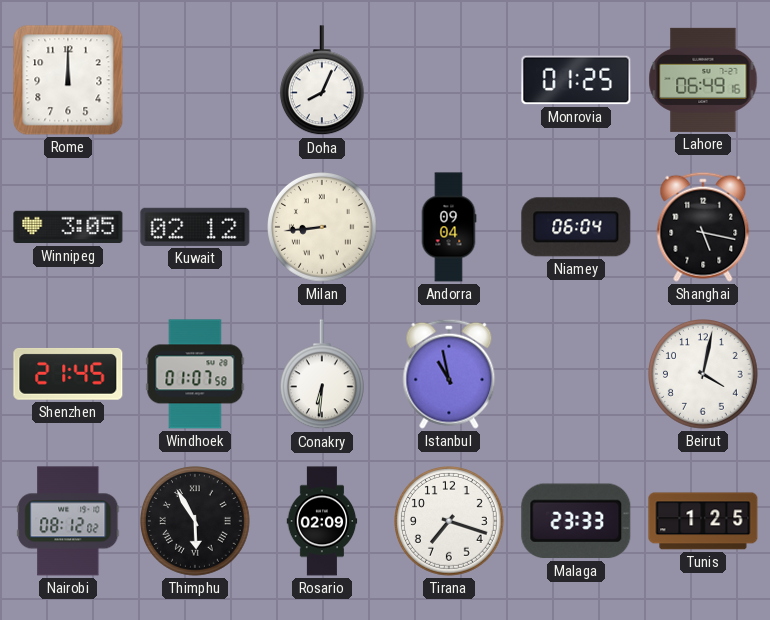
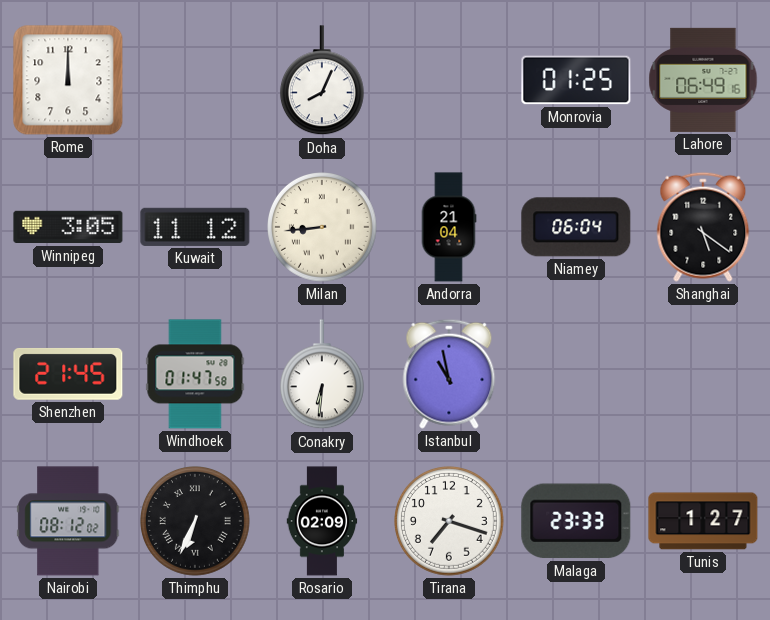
Kuwait: 02:12 -> 11:12 (195, 227)
Andorra: 09:04 -> 21:04 (449, 227)
Shanghai: 5:17 -> 5:21 (703, 227)
Windhoek: 01:07 -> 01:47 (195, 374)
Beirut: 4:02 -> none (704, 375)
Thimphu: 5:55 -> 6:34 (196, 522)
Tunis: 1:25 -> 1:27 (703, 521)
